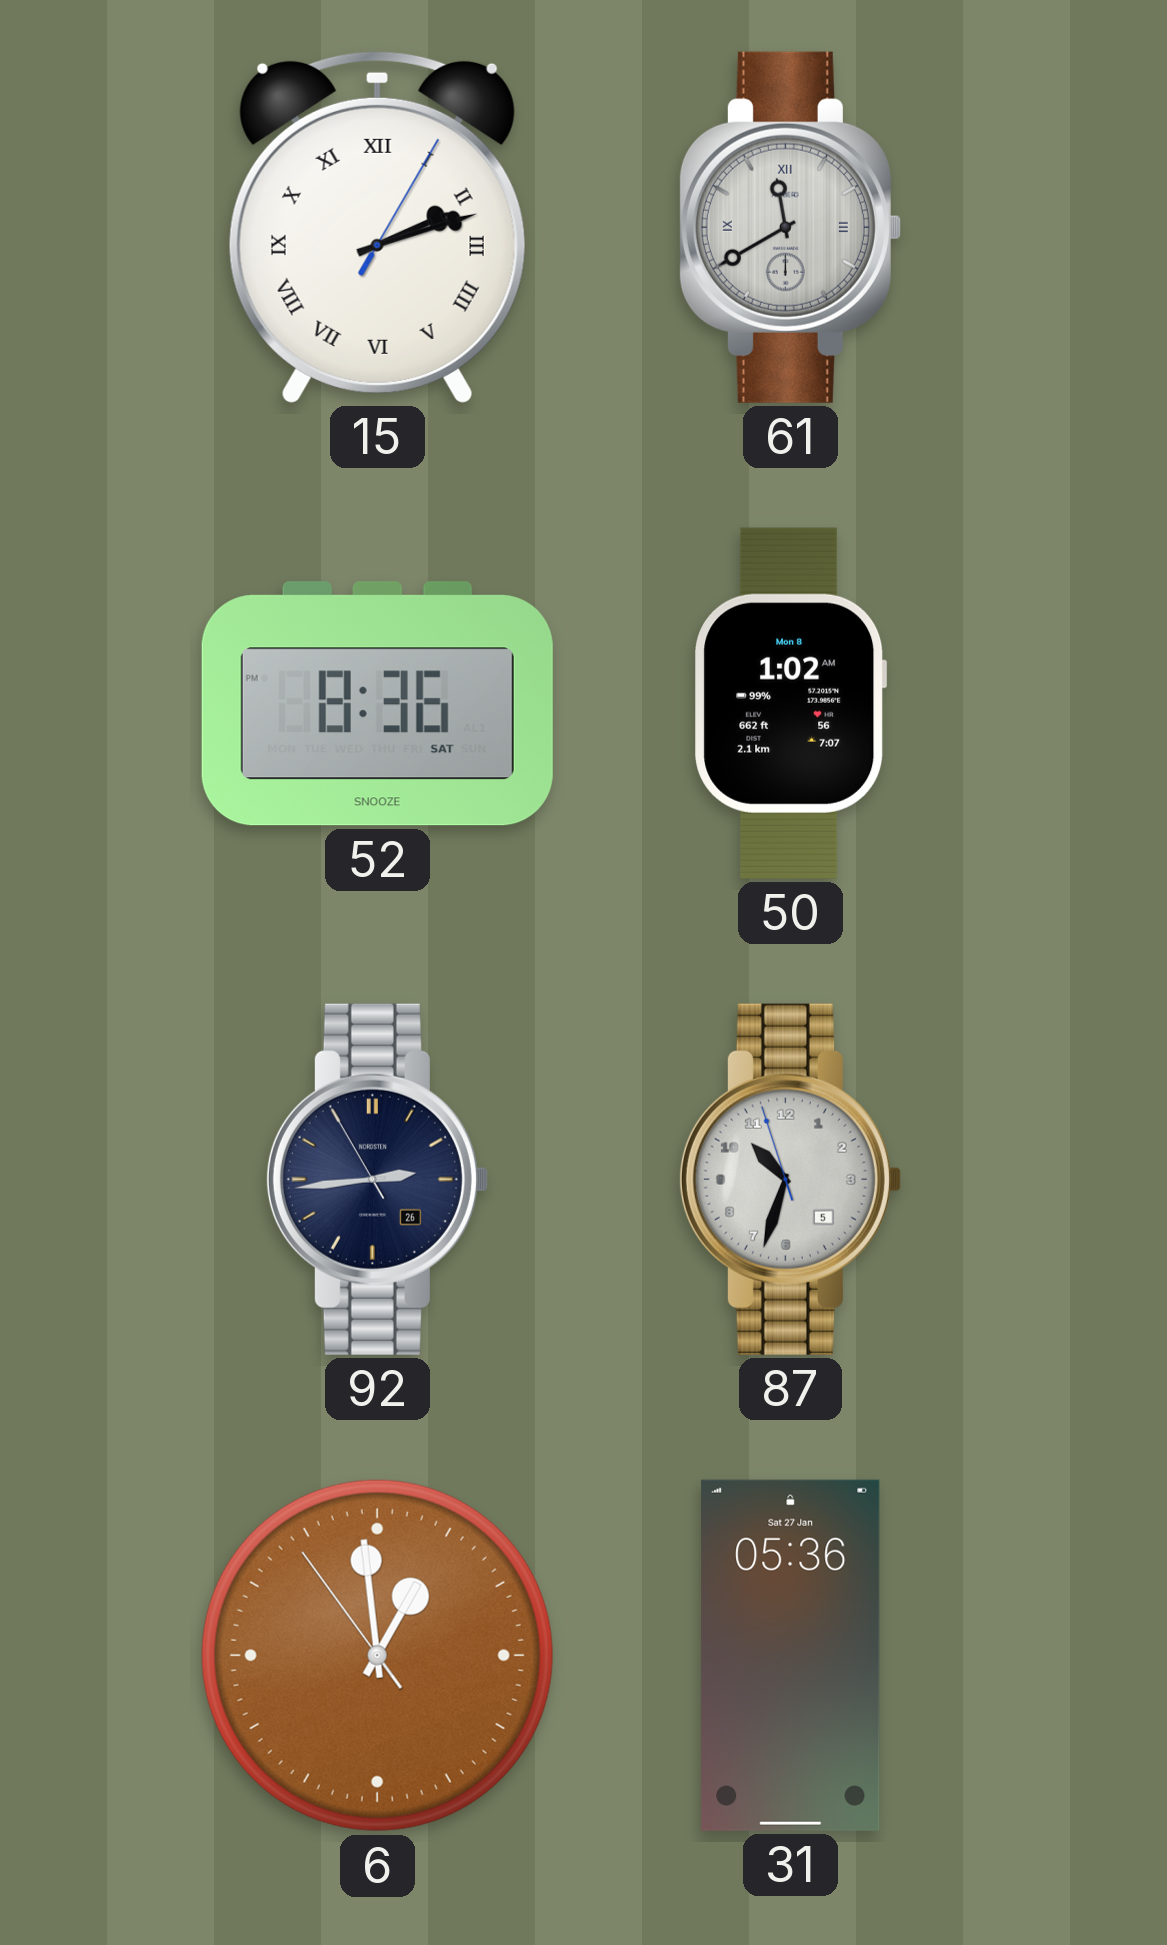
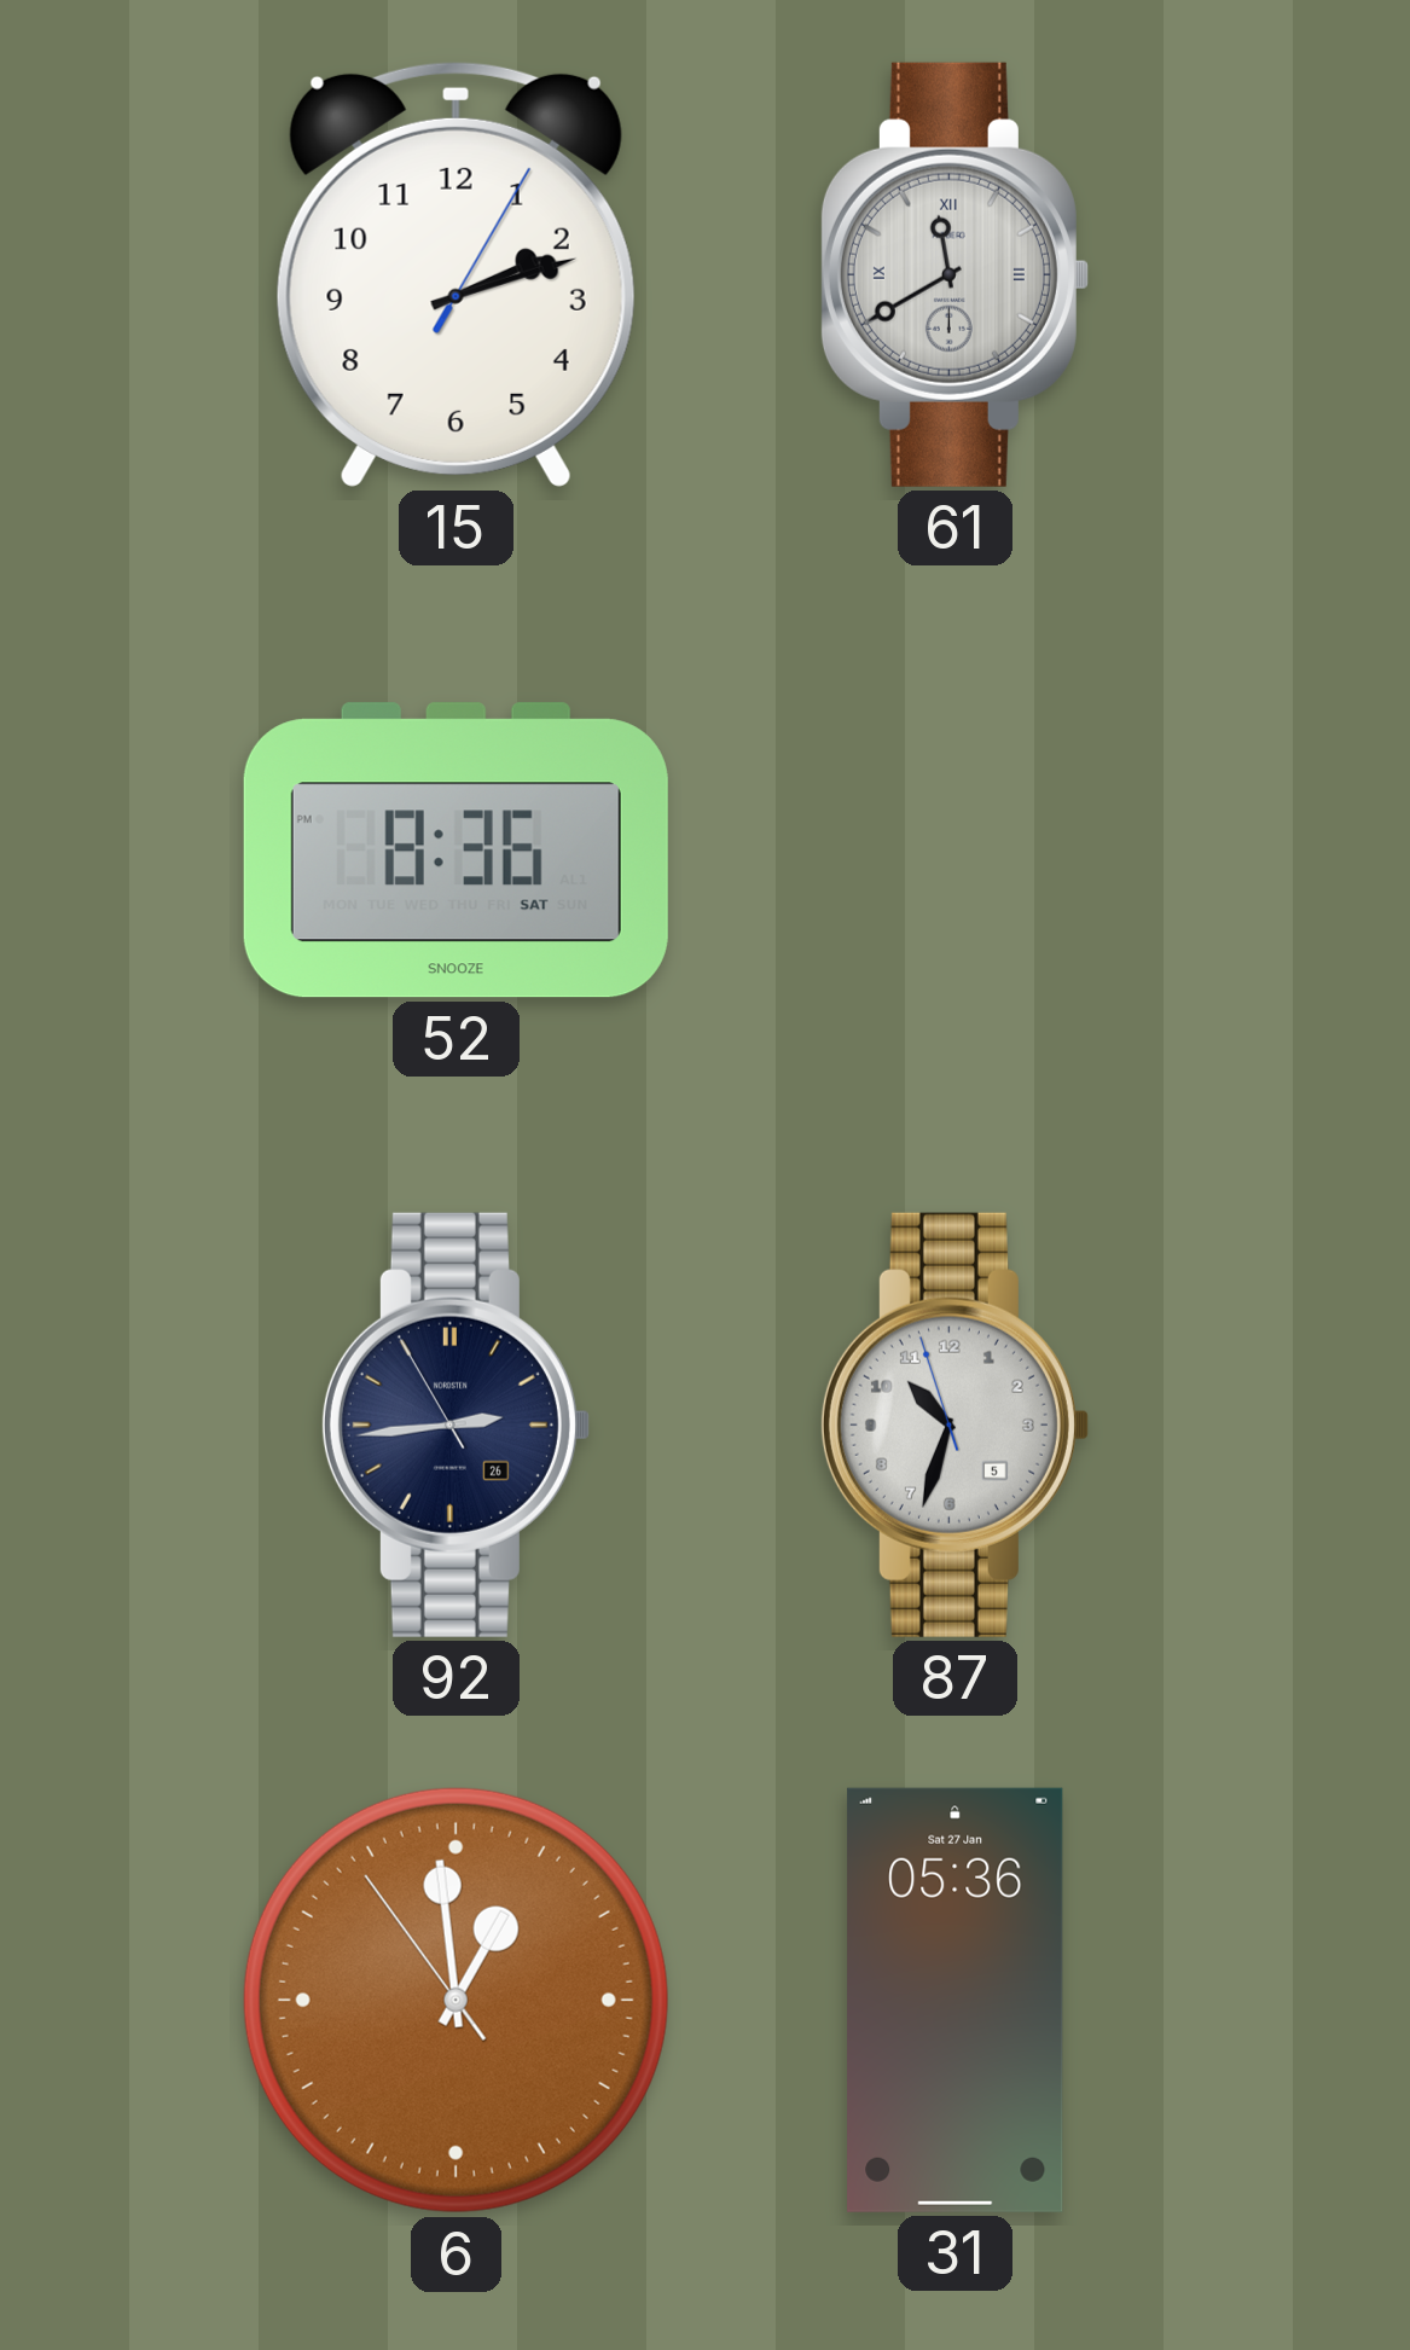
15 numerals: Roman -> Arabic (456, 274)
50: 1:02 -> none (791, 703)
